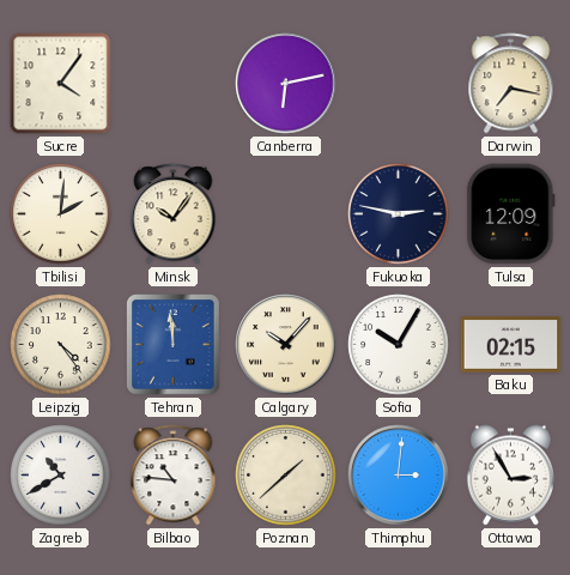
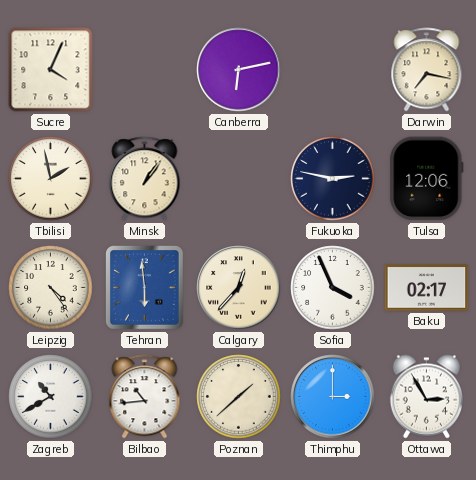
Sucre: 4:06 -> 4:04 (51, 70)
Tbilisi: 2:01 -> 1:58 (51, 179)
Minsk: 10:06 -> 1:06 (145, 179)
Tulsa: 12:09 -> 12:06 (427, 179)
Tehran: 11:59 -> 5:59 (145, 288)
Calgary: 10:07 -> 12:37 (239, 288)
Sofia: 10:05 -> 3:56 (333, 288)
Baku: 02:15 -> 02:17 (427, 288)
Bilbao: 10:46 -> 10:44 (145, 397)
Thimphu: 3:01 -> 3:00 (333, 397)
